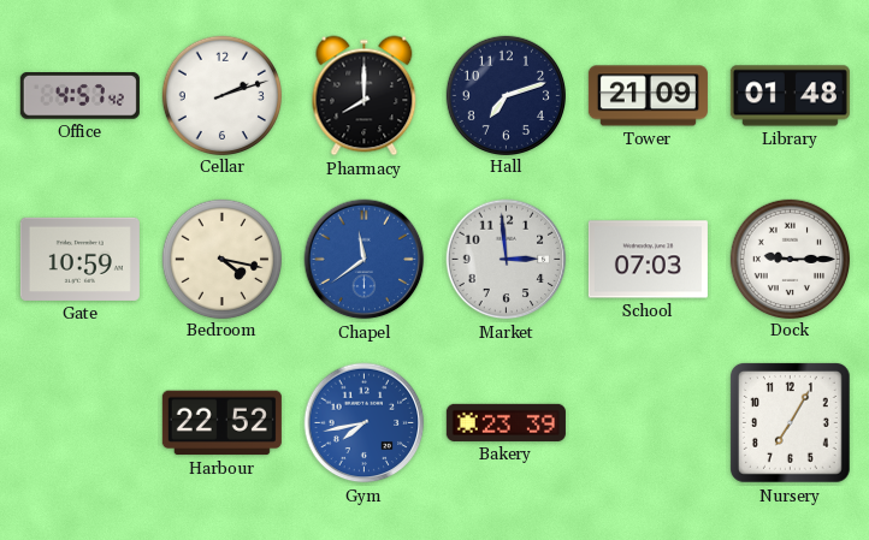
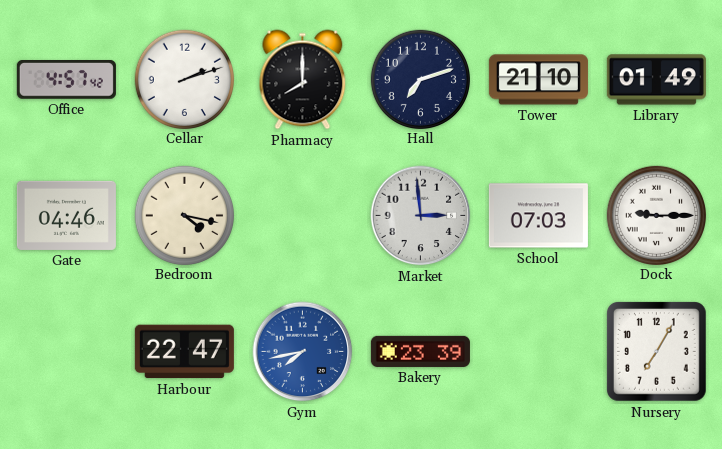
Tower: 21:09 -> 21:10 (538, 80)
Library: 01:48 -> 01:49 (656, 80)
Gate: 10:59 -> 04:46 (66, 215)
Chapel: 11:39 -> none (365, 260)
Harbour: 22:52 -> 22:47 (184, 352)
